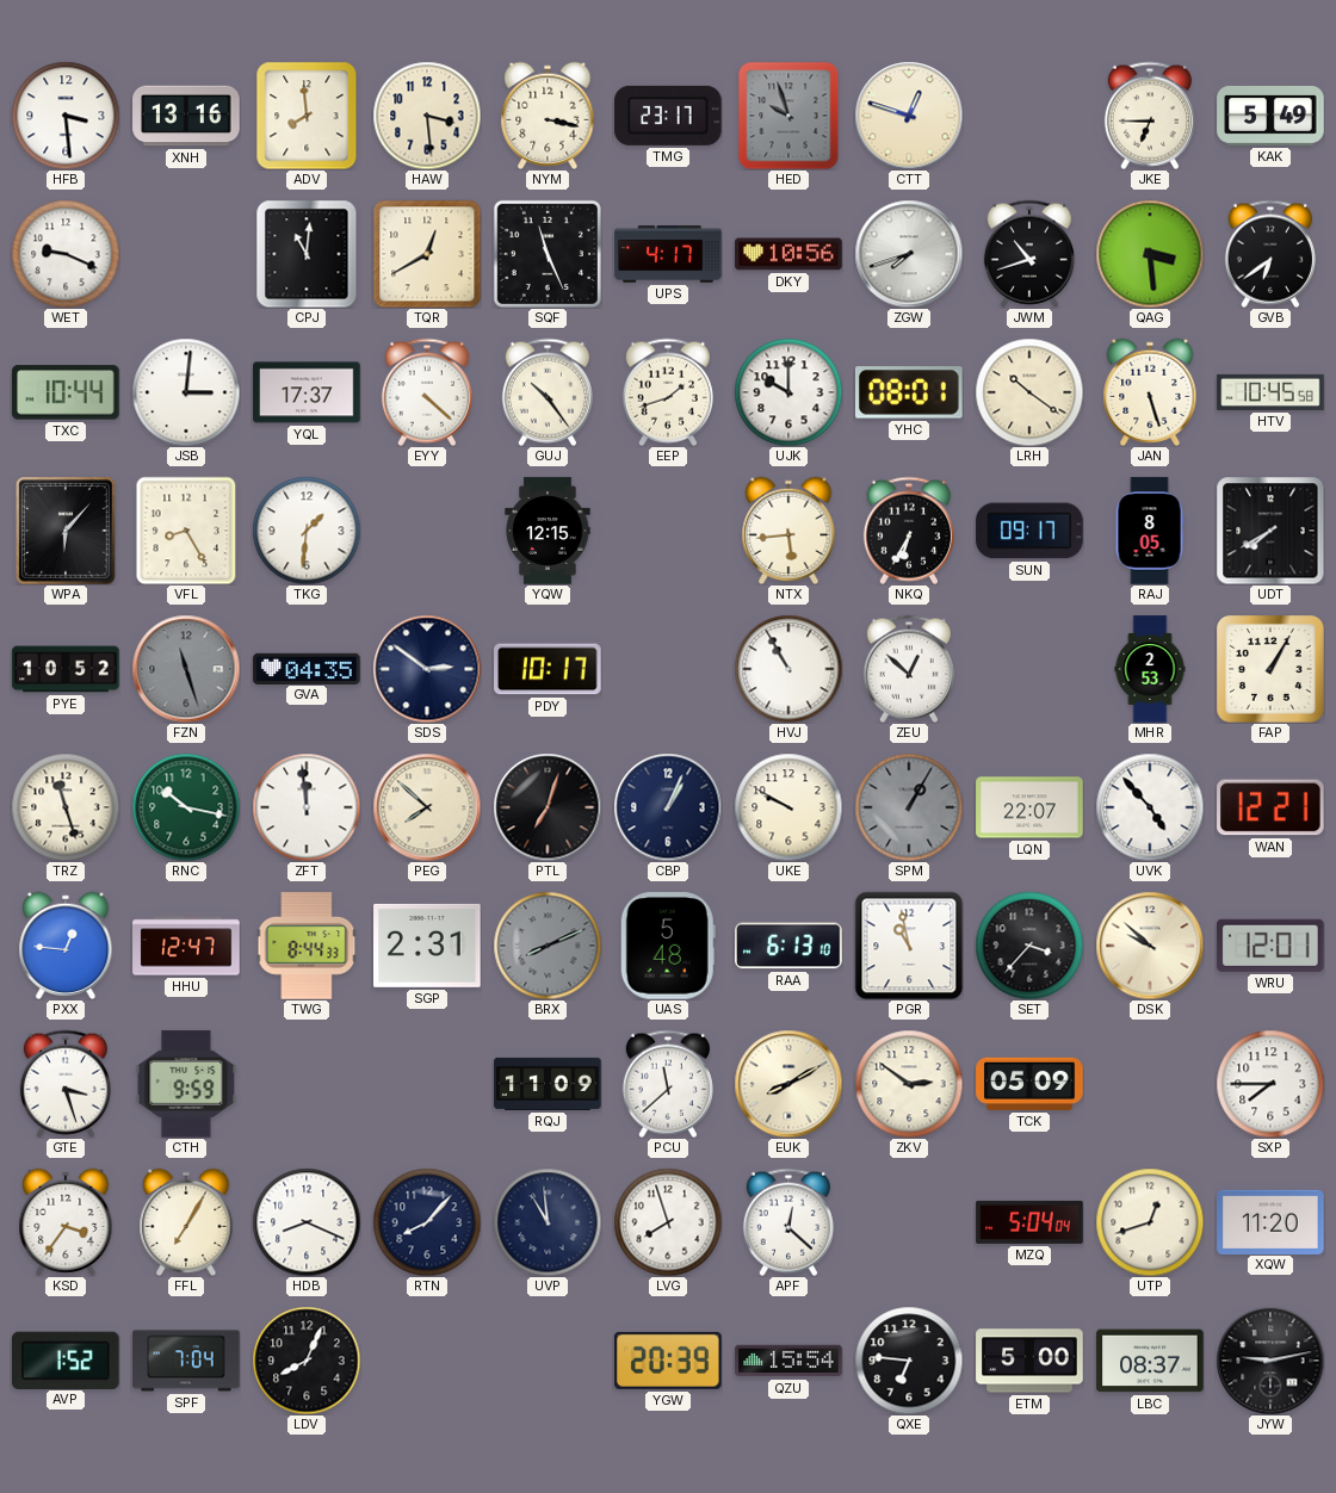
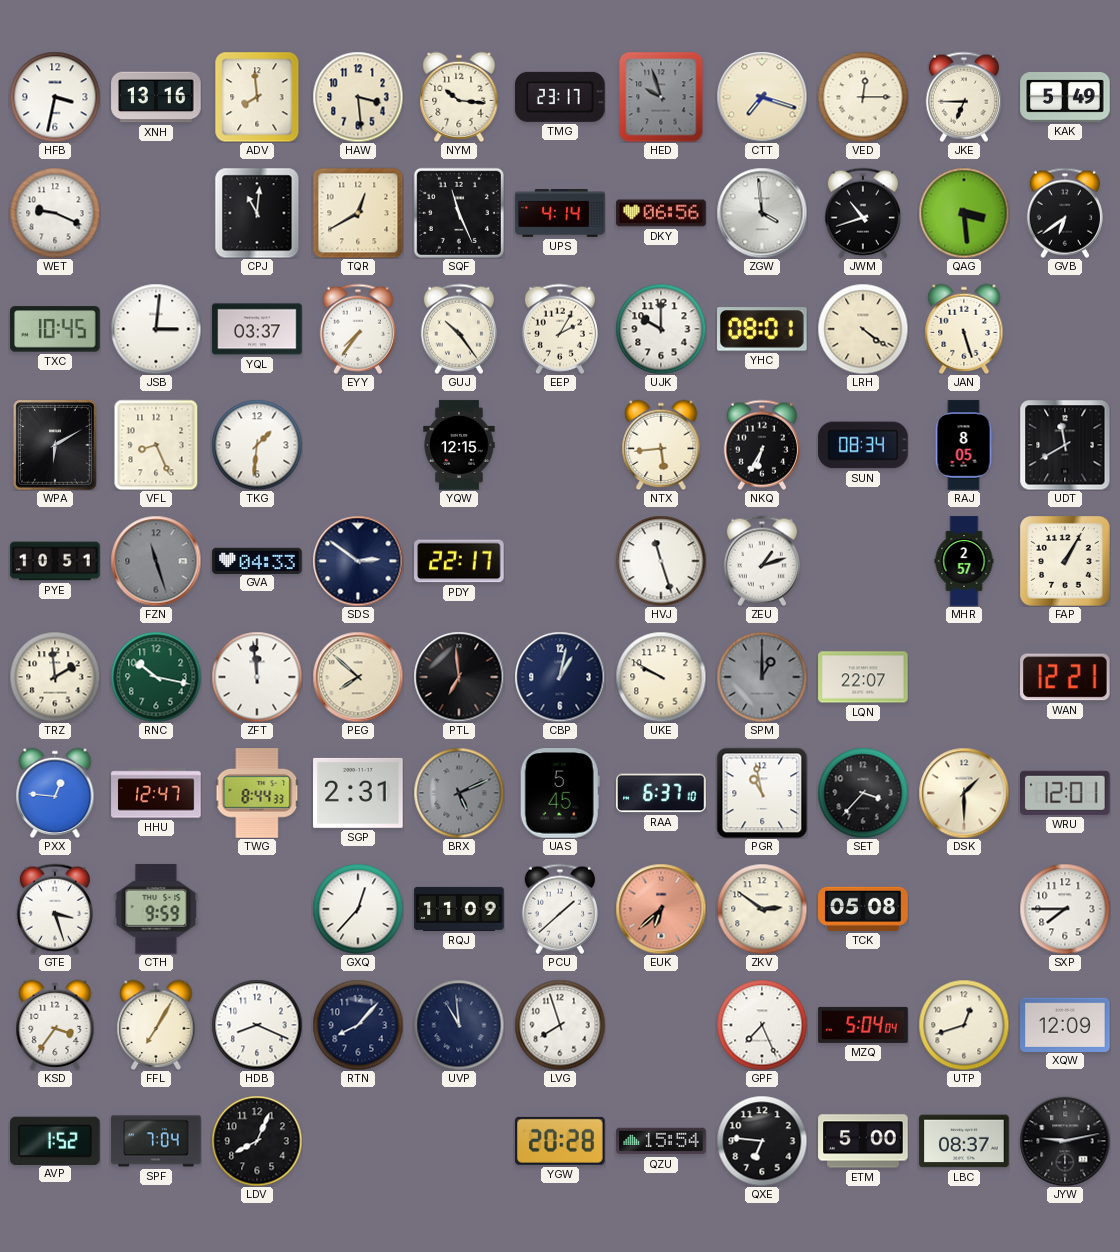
HFB: 3:29 -> 3:32 (55, 97)
NYM: 3:17 -> 10:16 (459, 96)
CTT: 12:48 -> 7:18 (762, 97)
VED: none -> 12:15 (863, 97)
UPS: 4:17 -> 4:14 (560, 214)
DKY: 10:56 -> 06:56 (661, 213)
ZGW: 7:42 -> 3:59 (762, 213)
TXC: 10:44 -> 10:45 (55, 329)
YQL: 17:37 -> 03:37 (257, 329)
EYY: 4:22 -> 7:36 (358, 329)
EEP: 1:42 -> 2:05 (560, 329)
LRH: 10:21 -> 4:21 (863, 329)
HTV: 10:45 -> none (1270, 392)
WPA: 6:07 -> 6:10 (55, 445)
VFL: 8:25 -> 8:26 (156, 445)
SUN: 09:17 -> 08:34 (863, 445)
UDT: 7:40 -> 11:40 (1065, 445)
PYE: 10:52 -> 10:51 (55, 561)
GVA: 04:35 -> 04:33 (257, 560)
PDY: 10:17 -> 22:17 (459, 561)
HVJ: 10:55 -> 11:27 (661, 561)
ZEU: 12:52 -> 1:12 (762, 561)
MHR: 2:53 -> 2:57 (964, 561)
TRZ: 11:27 -> 1:59 (55, 677)
PTL: 7:03 -> 6:59 (459, 677)
CBP: 1:04 -> 1:02 (560, 677)
SPM: 1:05 -> 1:00 (762, 677)
UVK: 4:53 -> none (1150, 807)
BRX: 8:11 -> 5:11 (459, 793)
UAS: 5:48 -> 5:45 (560, 793)
RAA: 6:13 -> 6:37 (661, 793)
DSK: 9:52 -> 1:30 (964, 793)
GXQ: none -> 12:37 (358, 909)
PCU: 11:38 -> 1:38 (560, 909)
EUK: 8:10 -> 6:38 (661, 909)
EUK dial: cream -> salmon (661, 909)
TCK: 05:09 -> 05:08 (863, 909)
APF: 12:22 -> none (788, 1222)
GPF: none -> 7:26 (762, 1025)
XQW: 11:20 -> 12:09 (1065, 1024)
YGW: 20:39 -> 20:28 (560, 1141)
